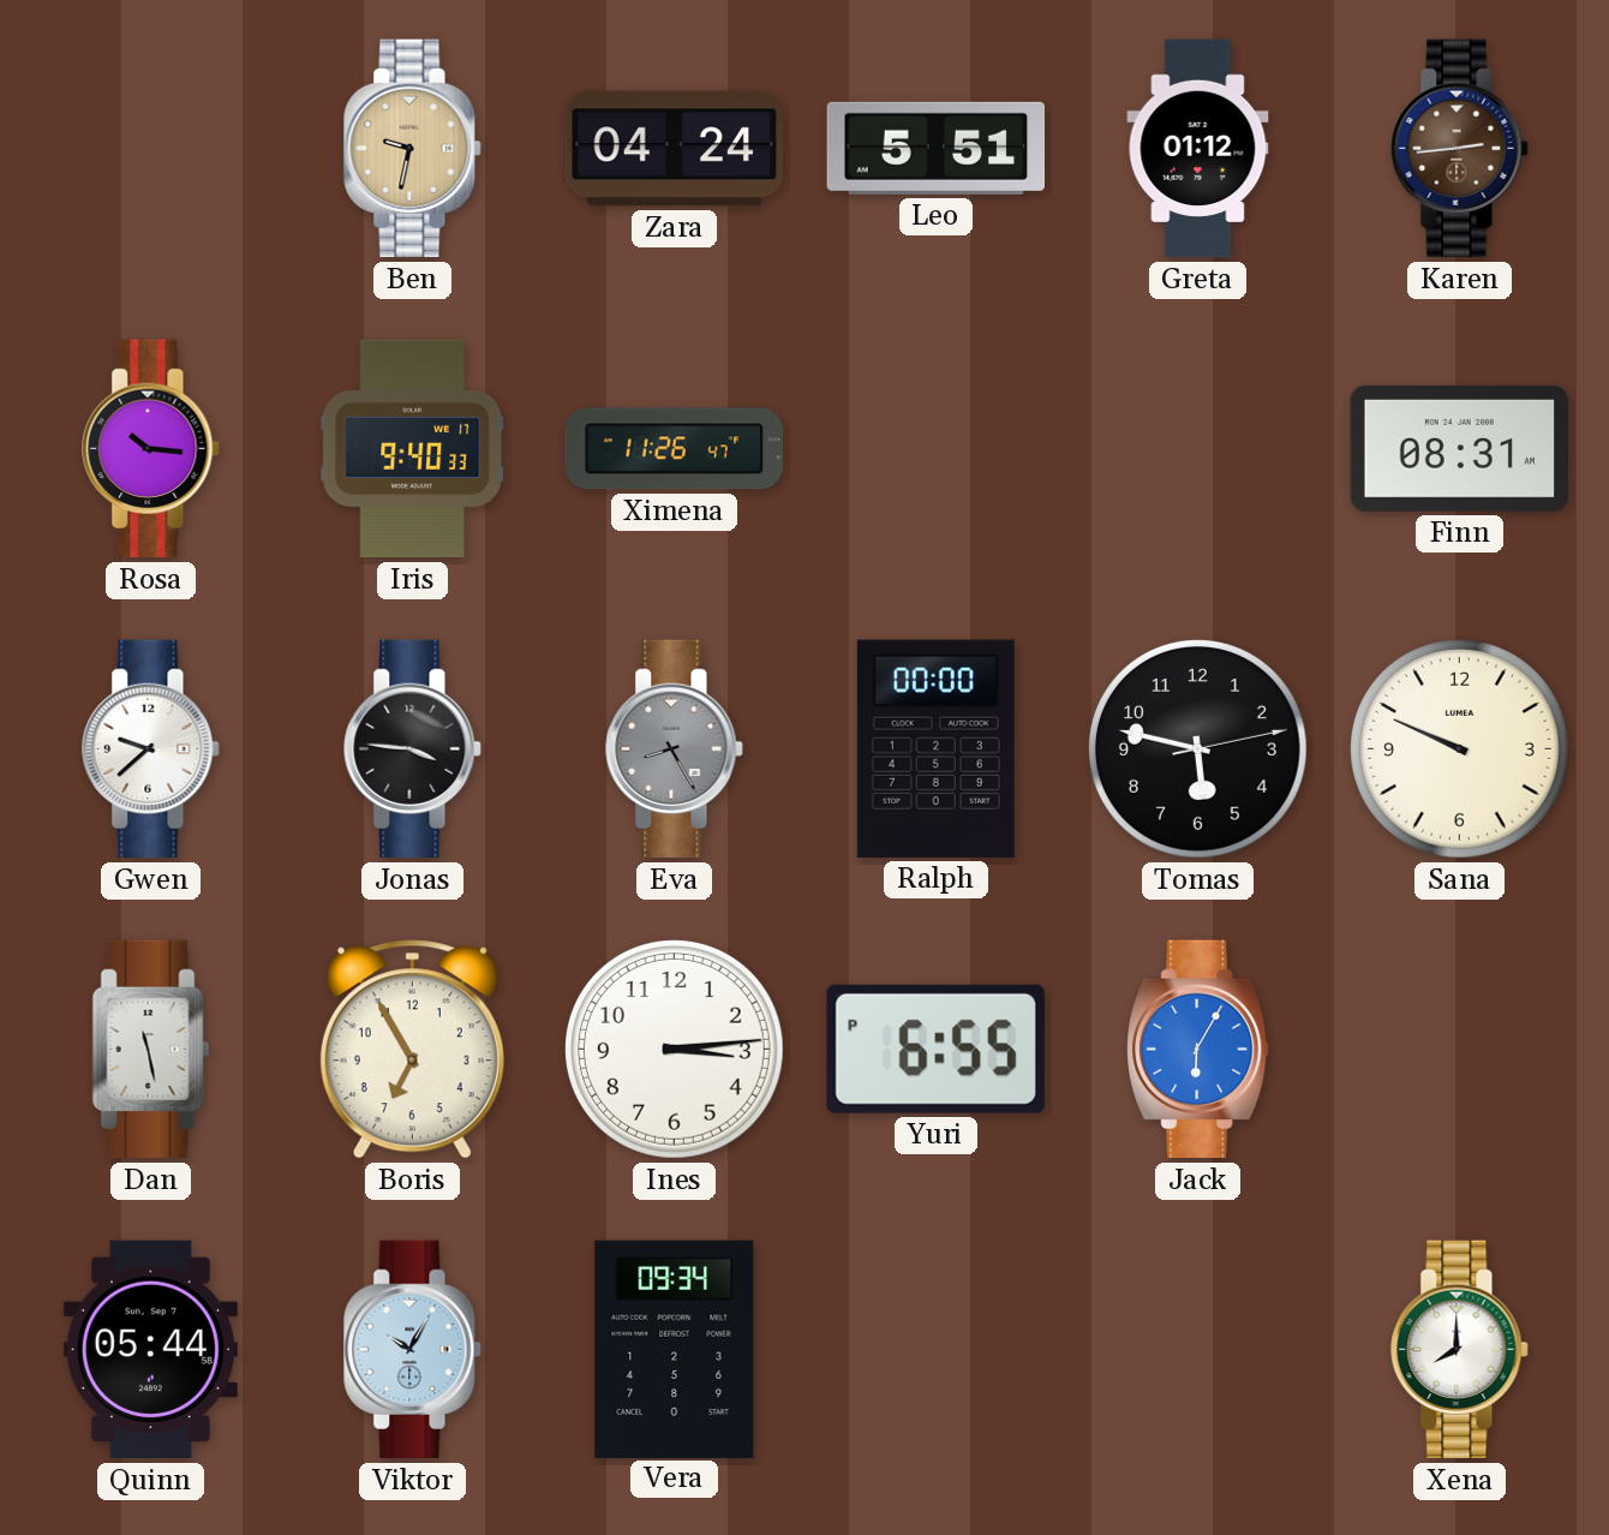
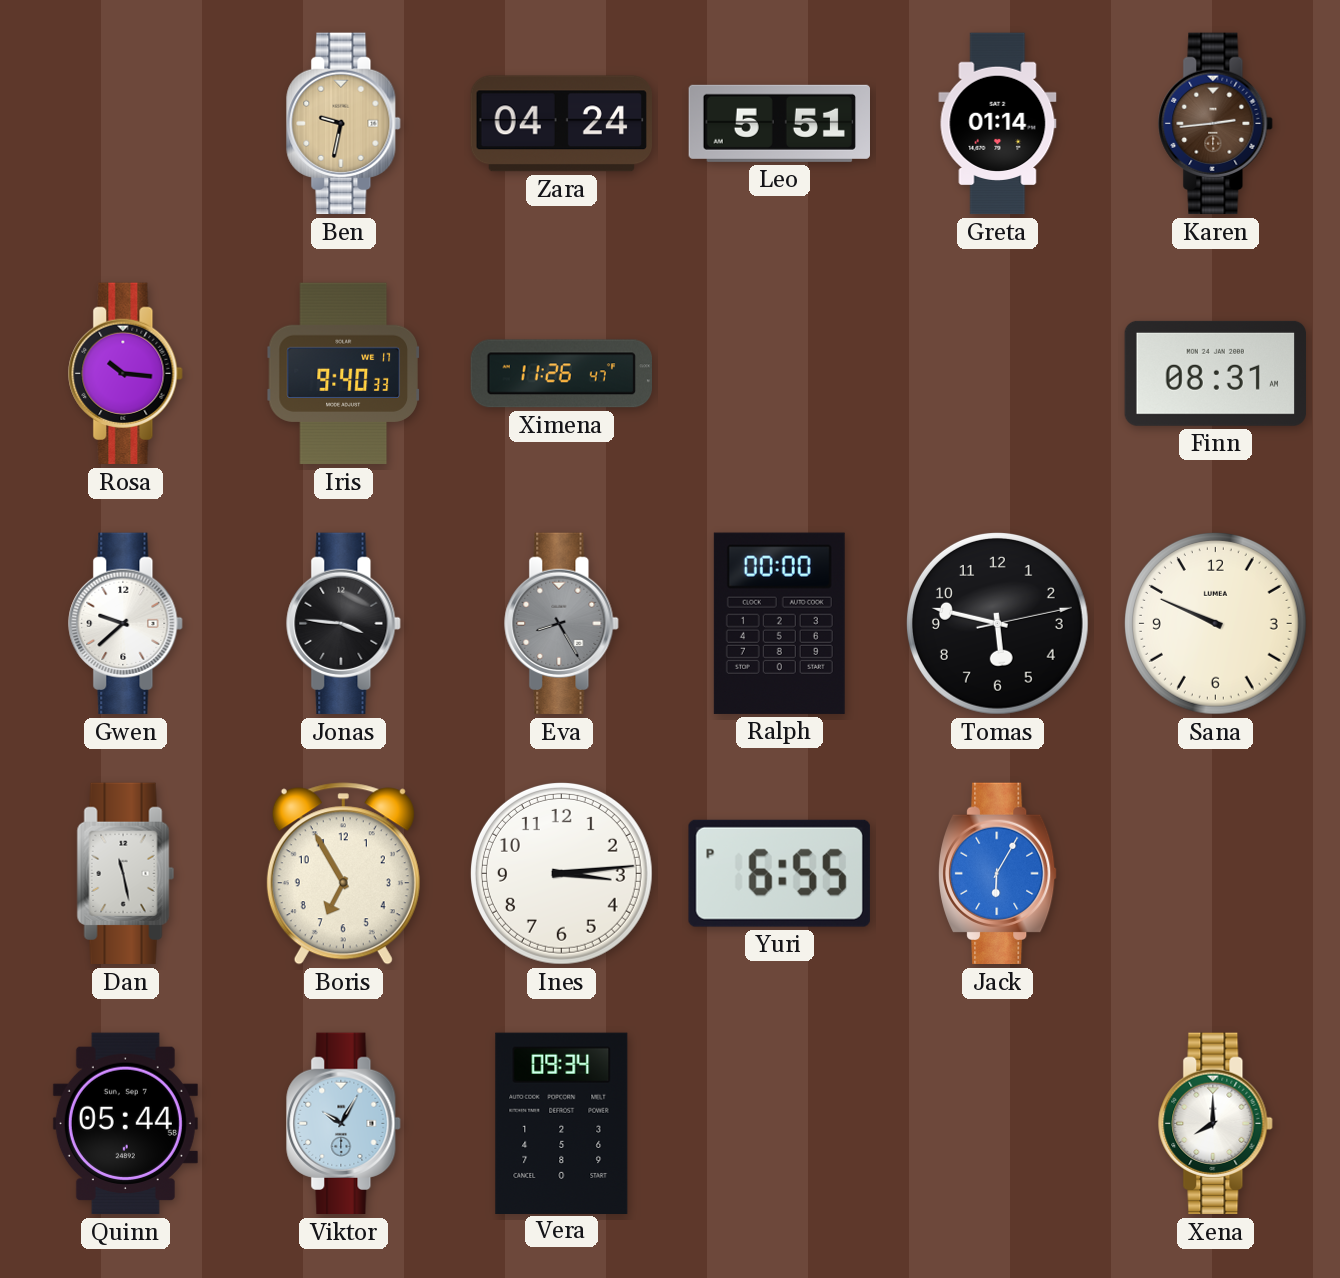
Greta: 01:12 -> 01:14 (998, 124)
